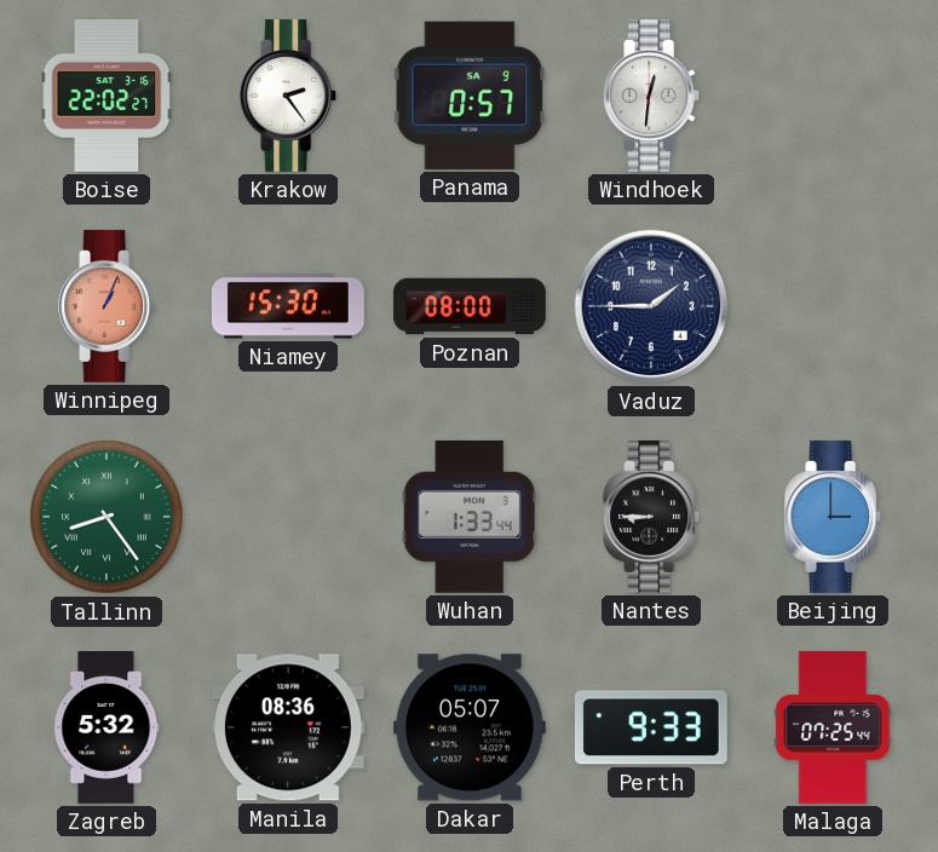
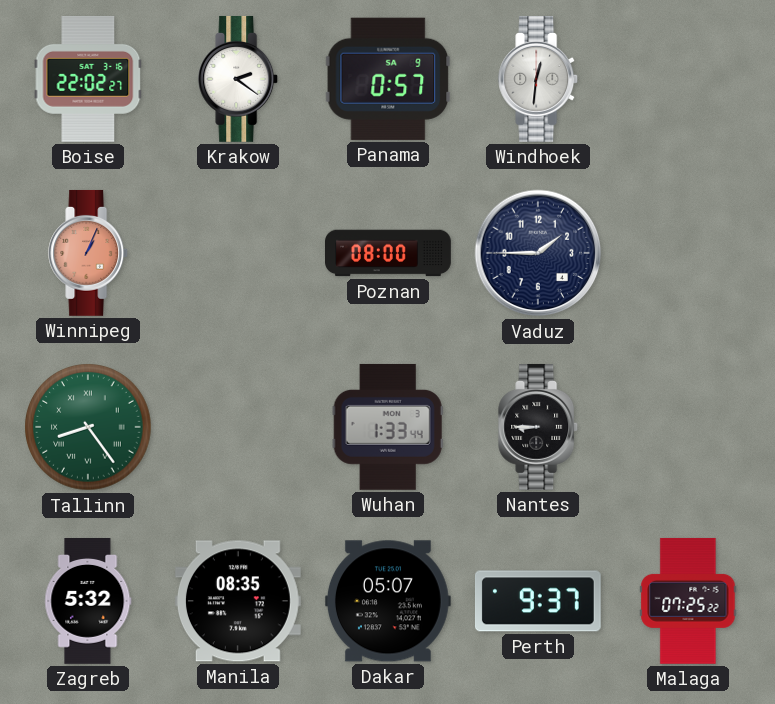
Krakow: 2:24 -> 2:21 (239, 79)
Niamey: 15:30 -> none (288, 306)
Beijing: 3:00 -> none (834, 517)
Manila: 08:36 -> 08:35 (238, 601)
Perth: 9:33 -> 9:37 (538, 601)
Malaga: 07:25:44 -> 07:25:22 (688, 601)
